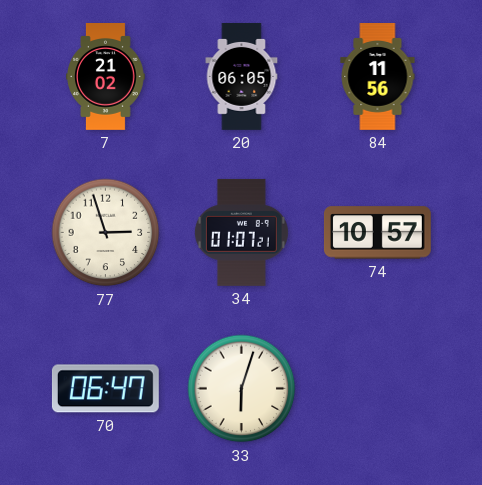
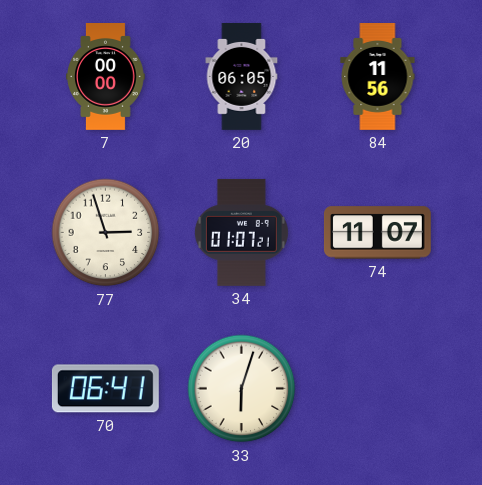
7: 21:02 -> 00:00 (106, 77)
74: 10:57 -> 11:07 (377, 233)
70: 06:47 -> 06:41 (105, 389)
